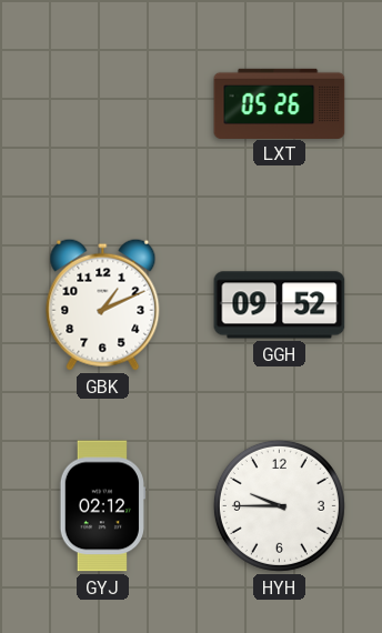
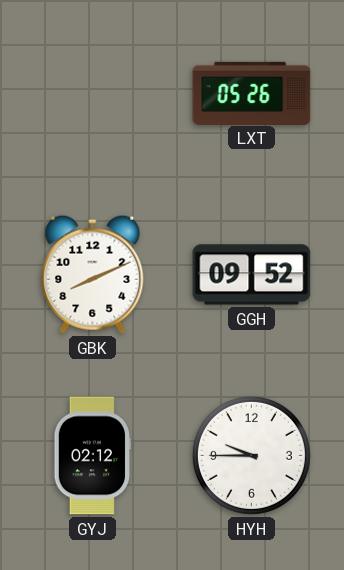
GBK: 1:11 -> 8:11 (93, 274)
